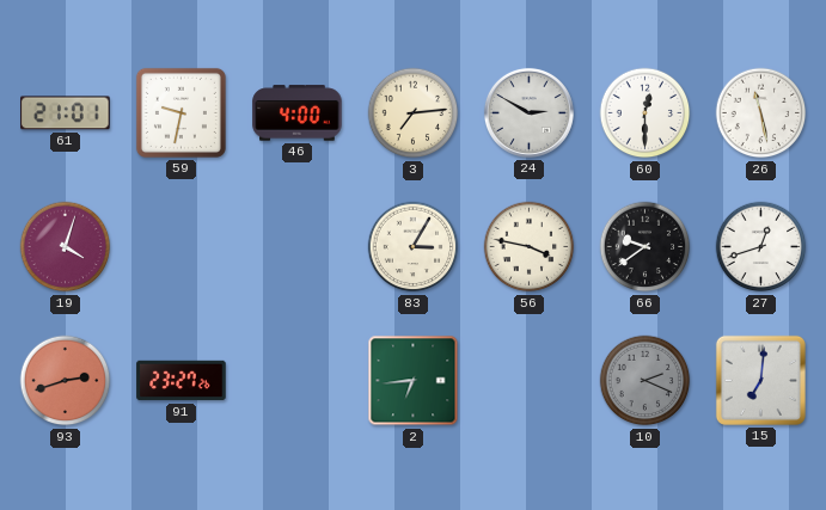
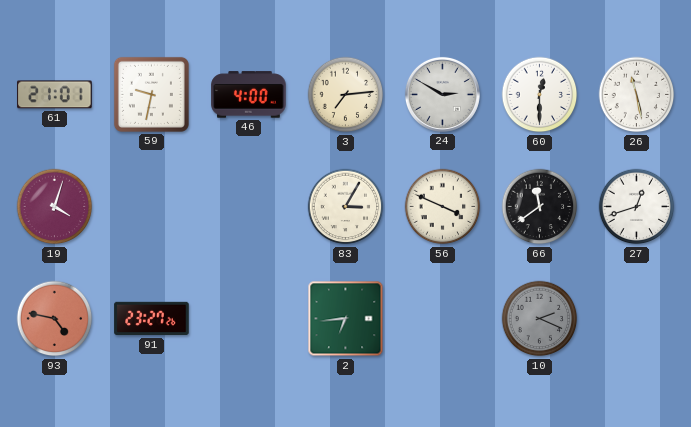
56: 3:47 -> 3:49 (443, 207)
66: 9:39 -> 11:39 (540, 207)
93: 2:42 -> 4:47 (55, 319)
15: 7:01 -> none (760, 380)
